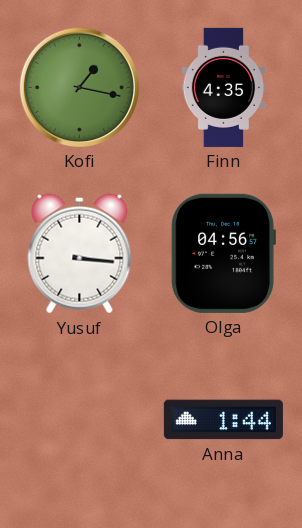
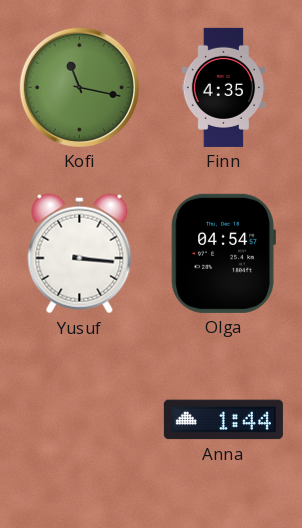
Kofi: 1:17 -> 11:17 (79, 87)
Olga: 04:56 -> 04:54 (223, 253)
